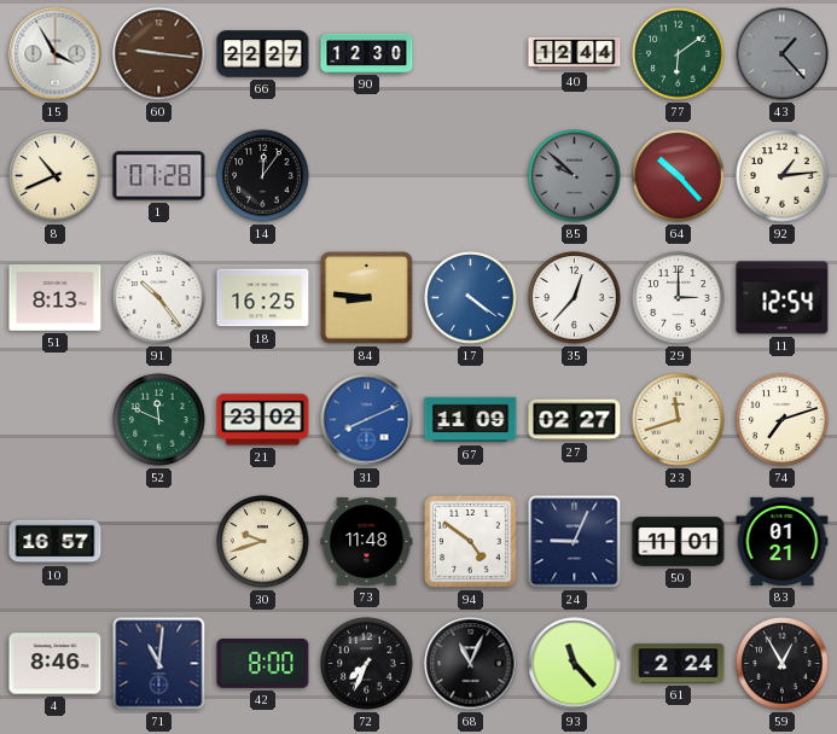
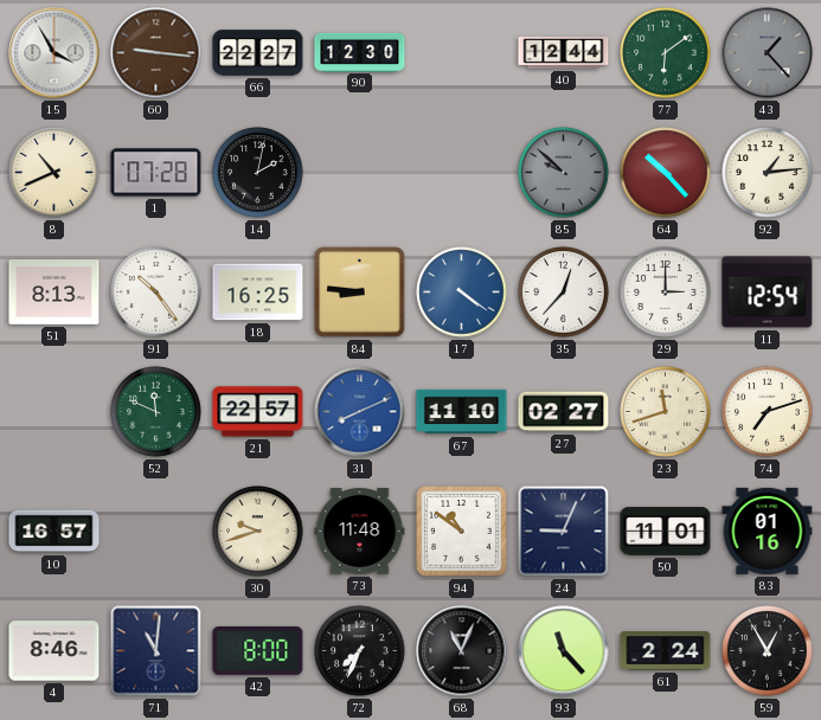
14: 12:06 -> 2:02 (258, 173)
21: 23:02 -> 22:57 (258, 412)
67: 11:09 -> 11:10 (462, 412)
94: 4:51 -> 10:51 (462, 532)
83: 01:21 -> 01:16 (768, 531)
